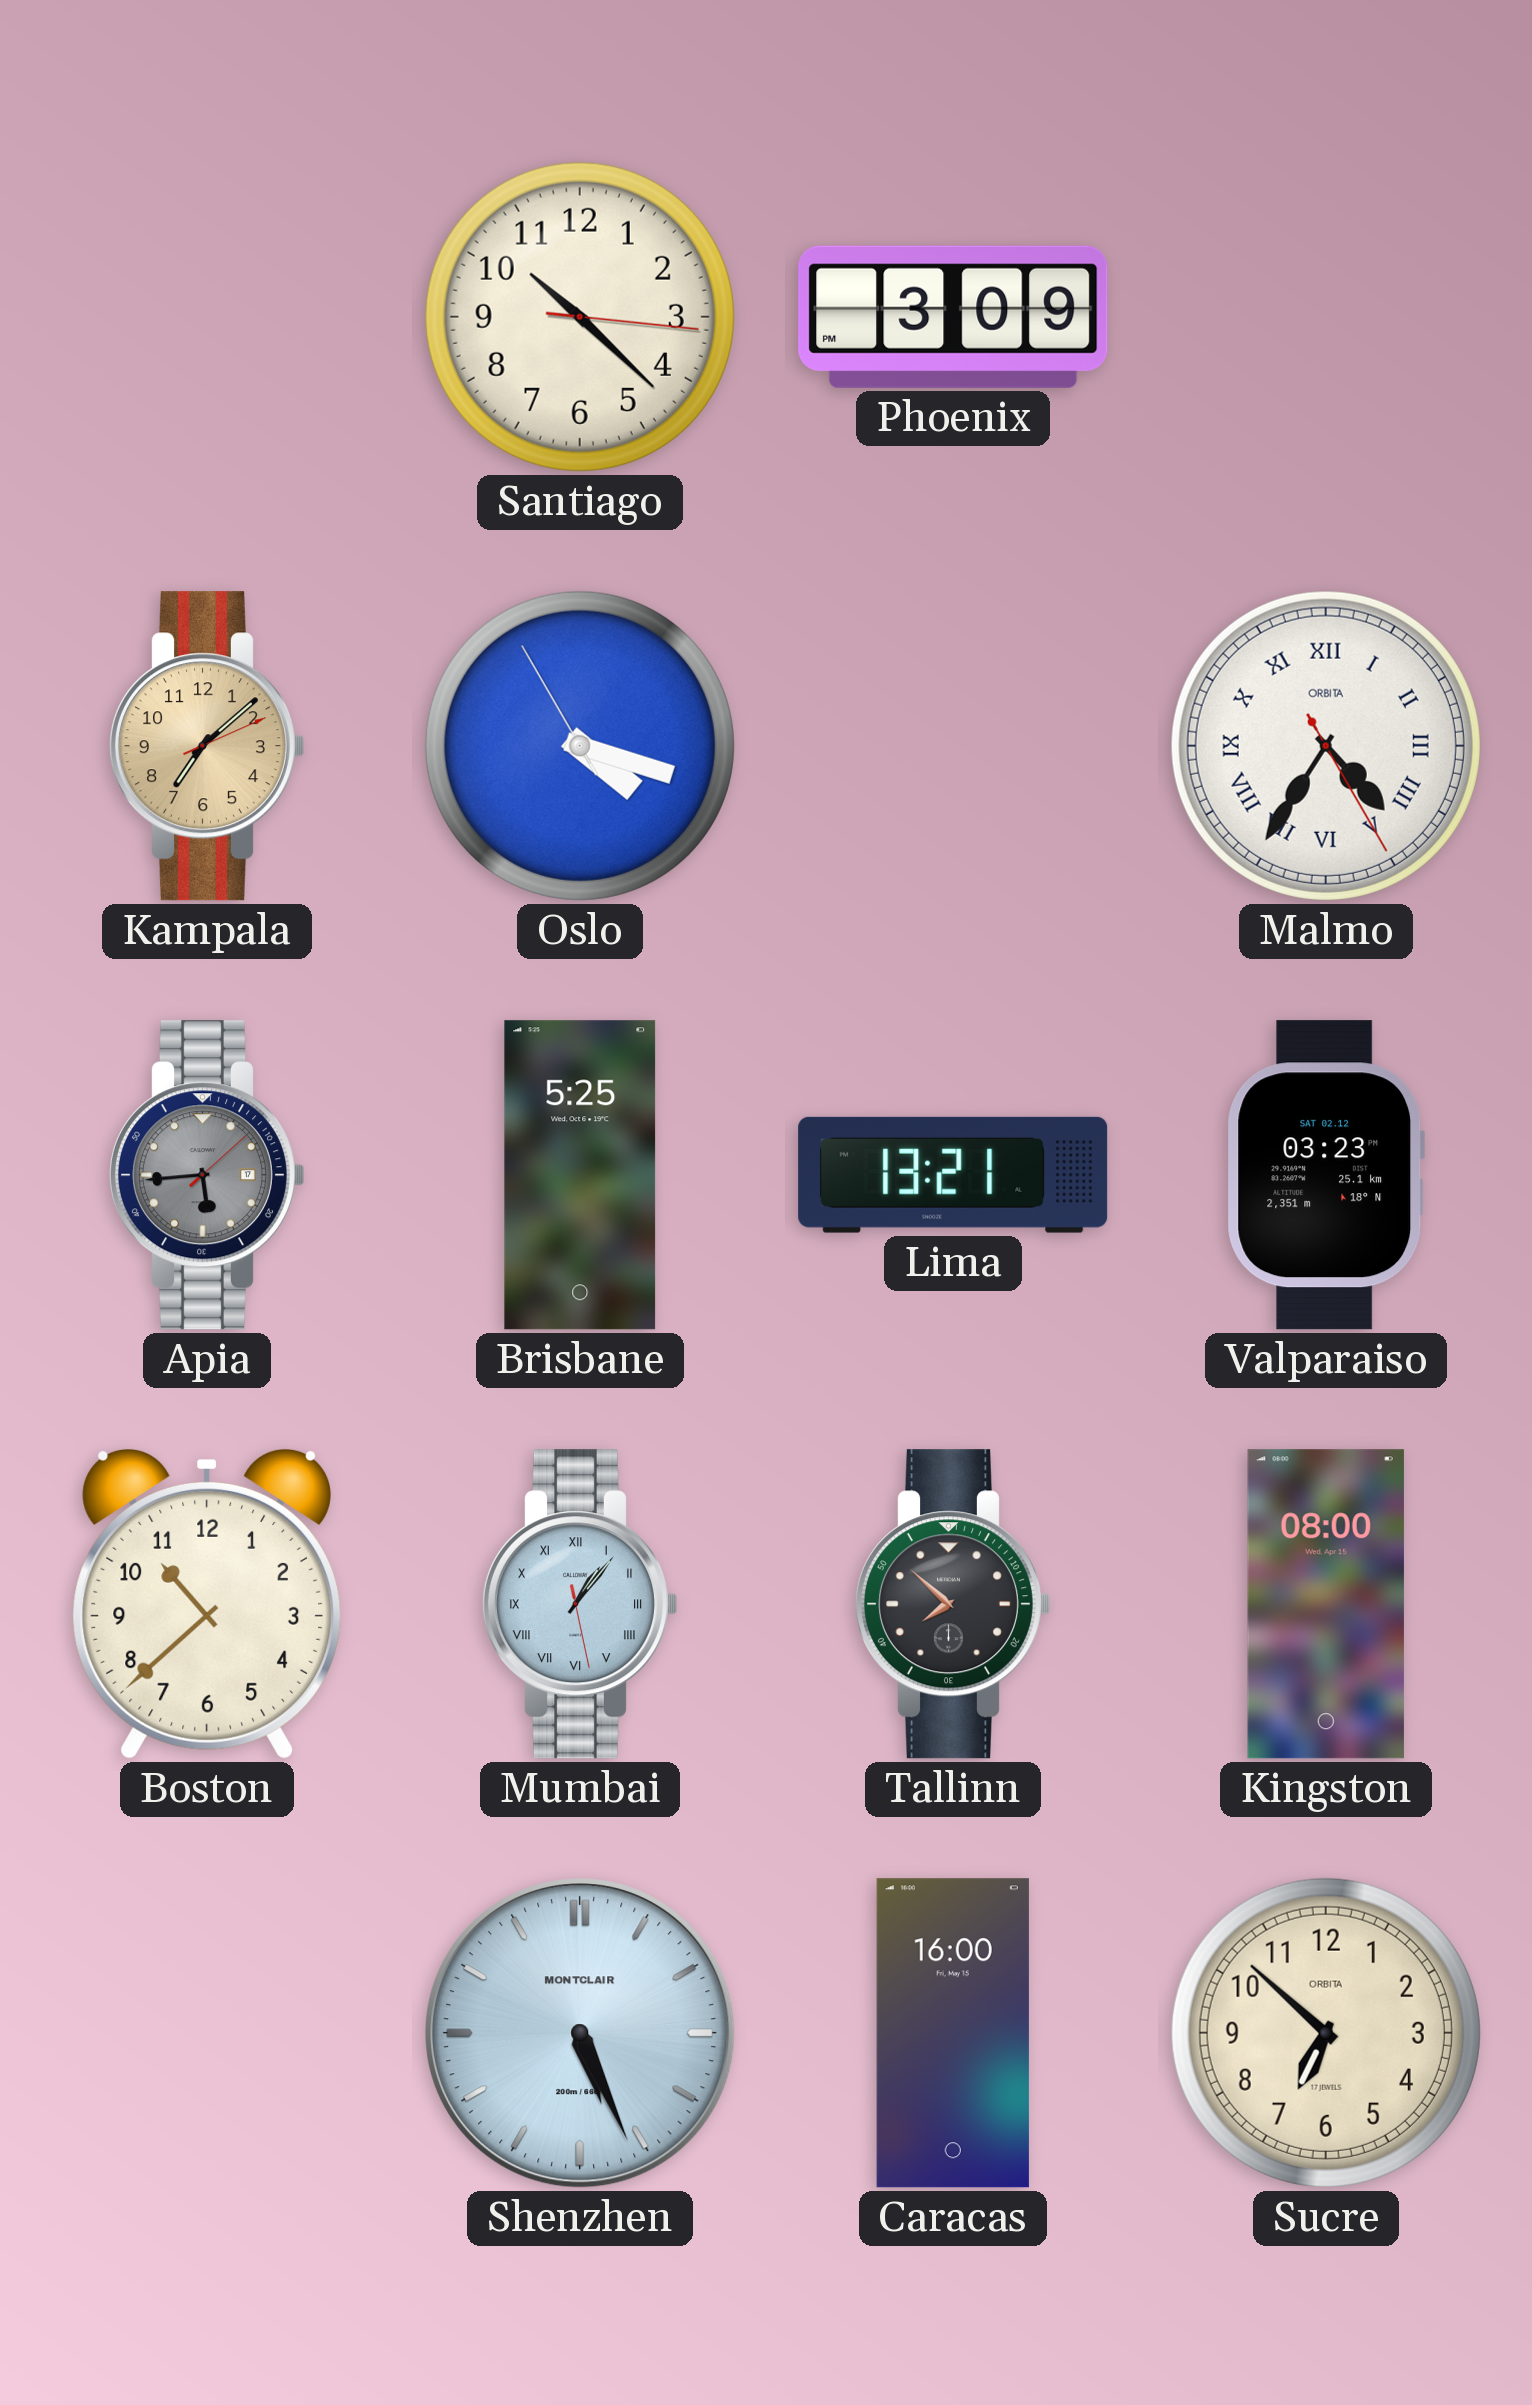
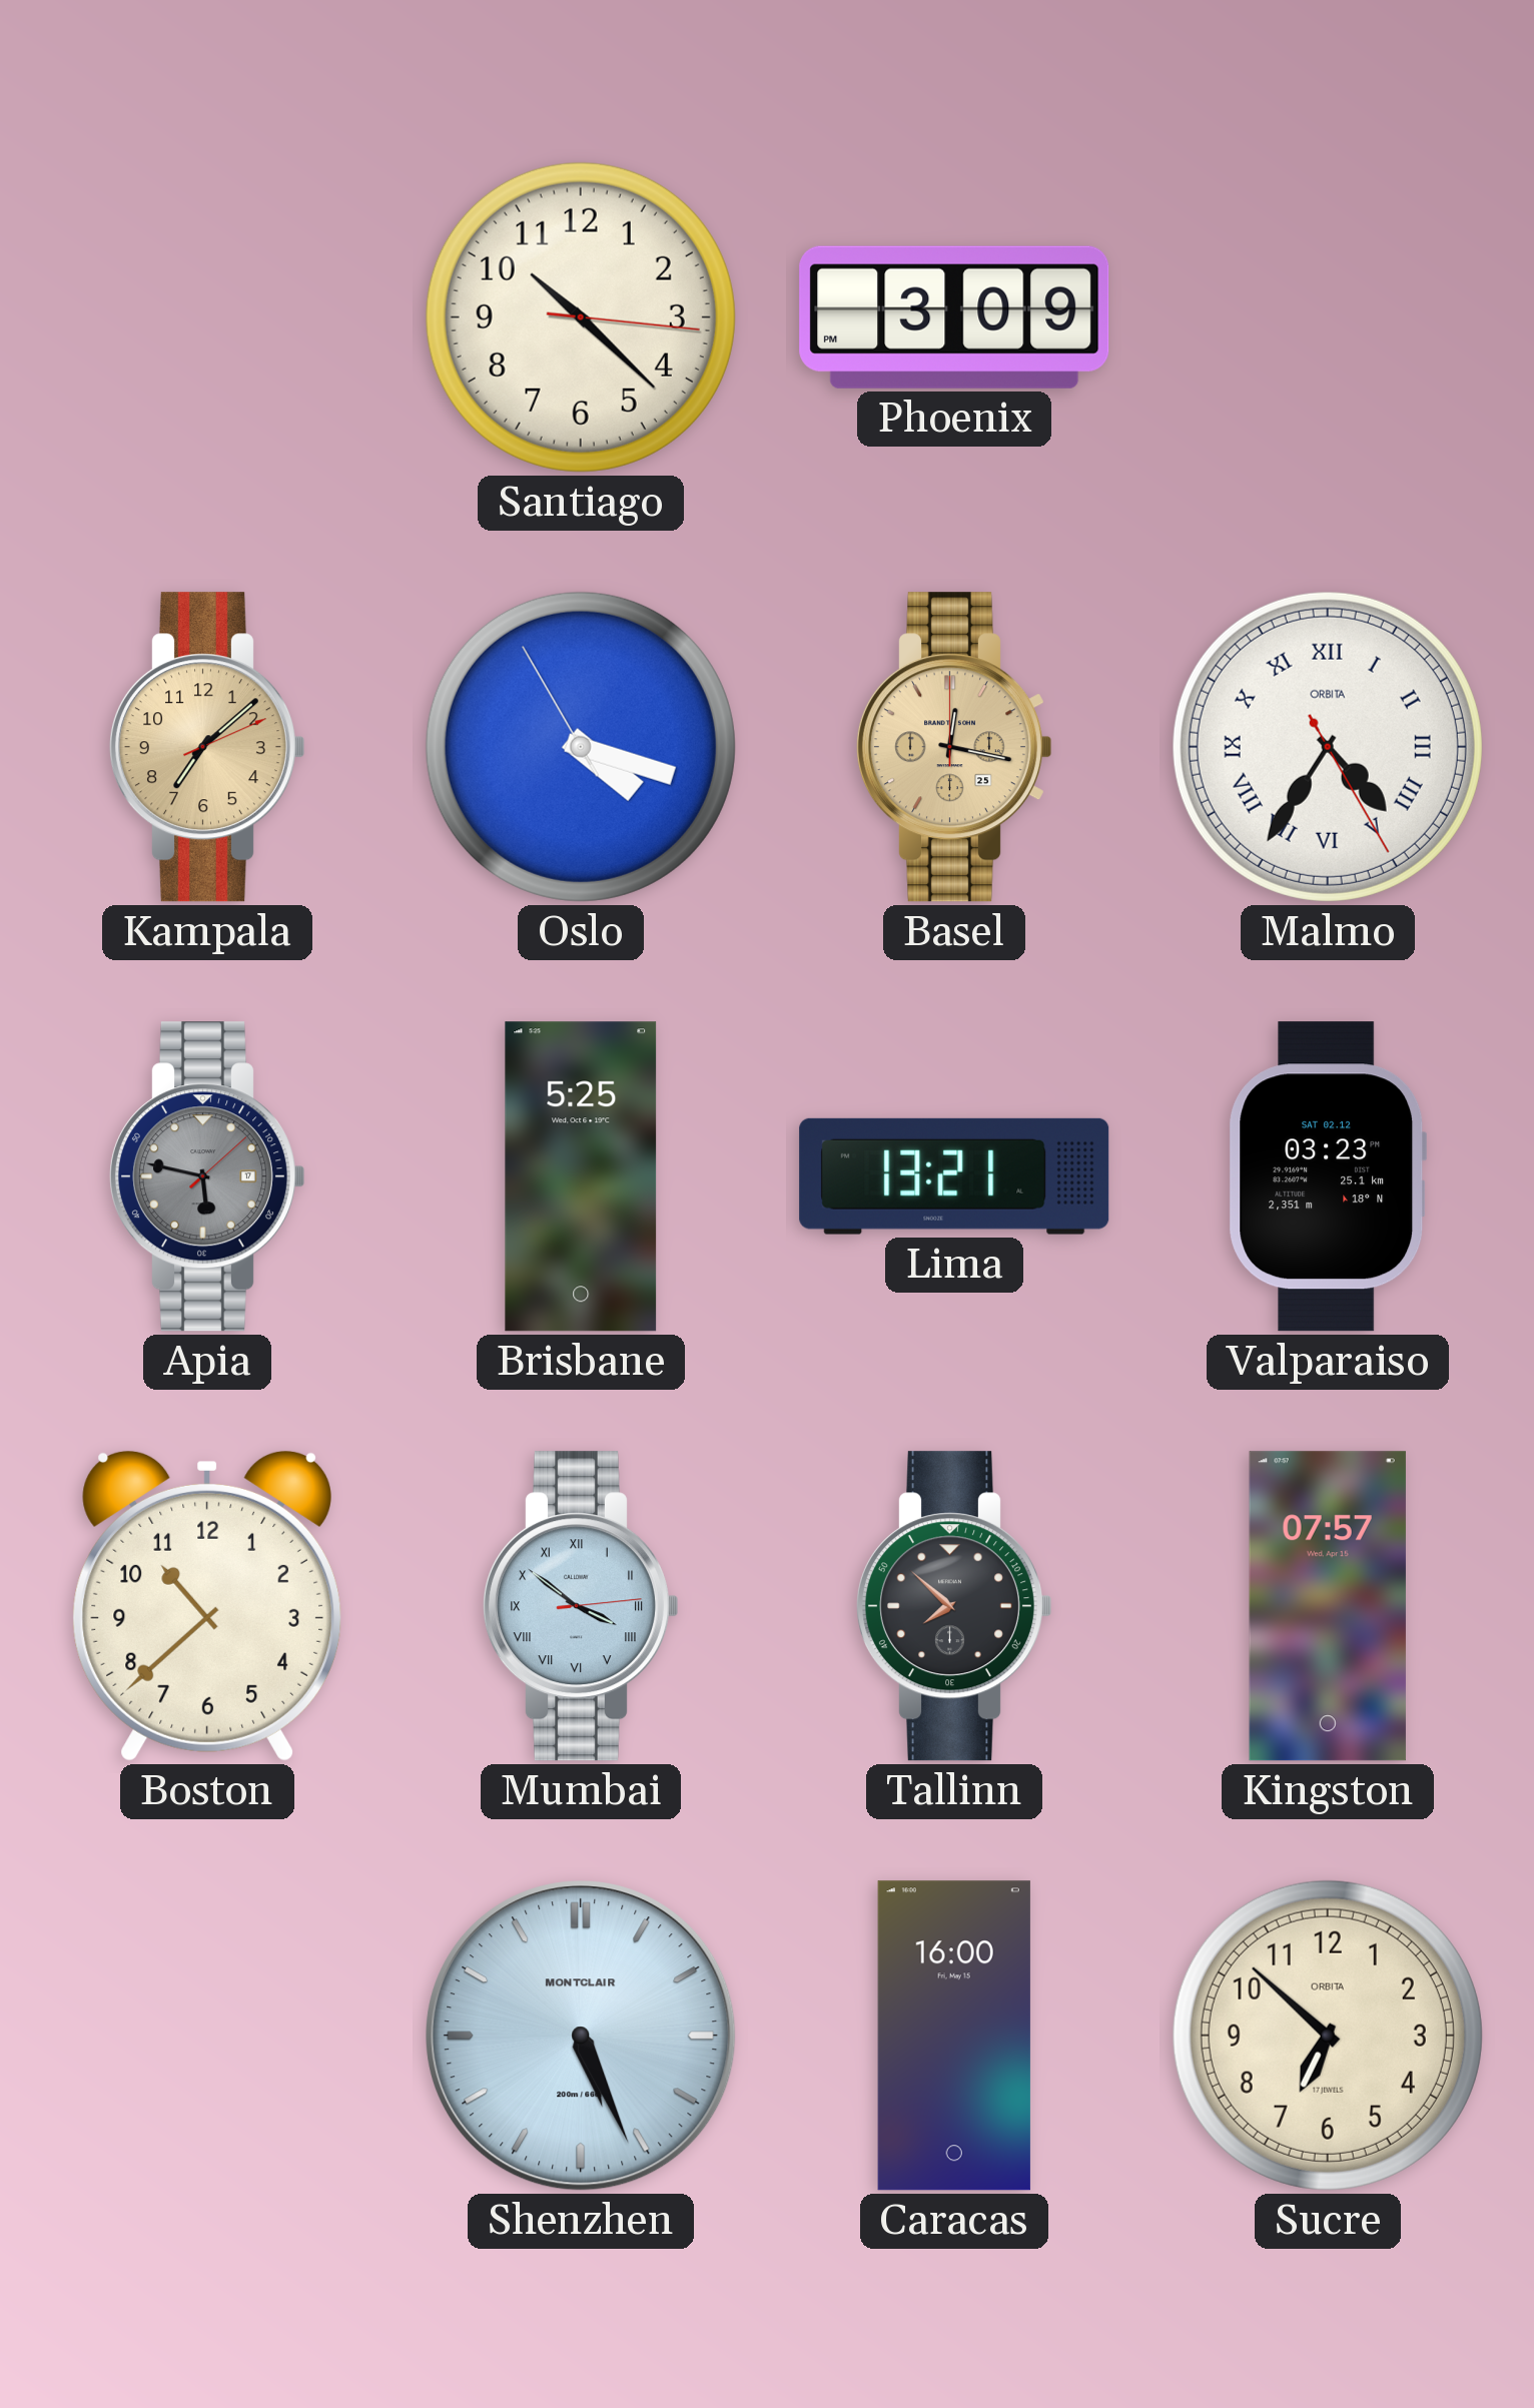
Basel: none -> 12:17 (953, 747)
Apia: 5:44 -> 5:47 (206, 1176)
Mumbai: 1:06 -> 3:51 (580, 1606)
Kingston: 08:00 -> 07:57 (1328, 1606)
